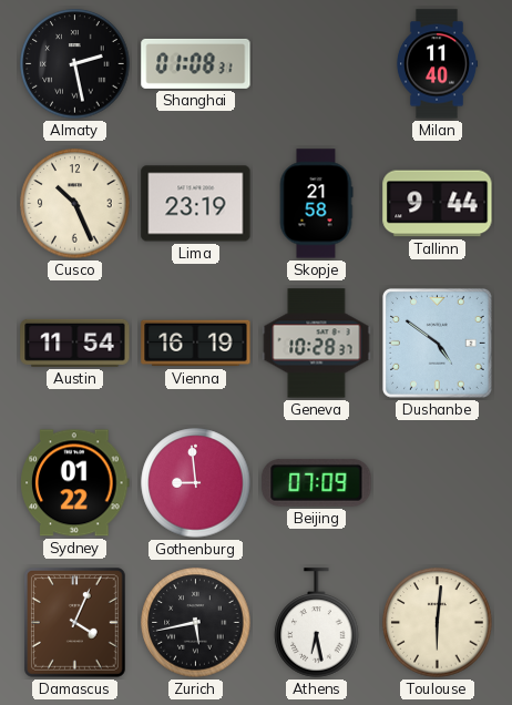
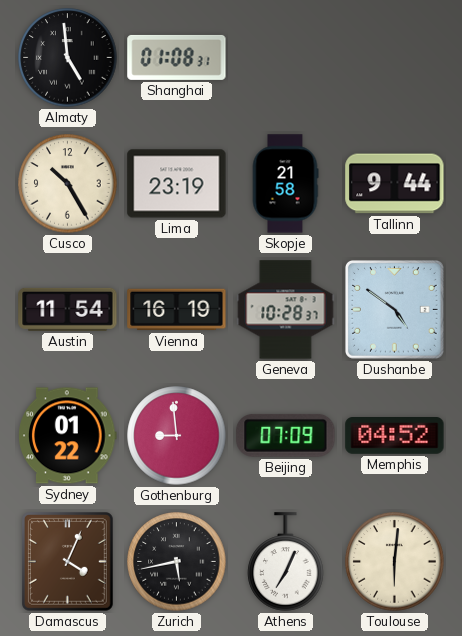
Almaty: 2:28 -> 4:59 (68, 58)
Milan: 11:40 -> none (437, 64)
Cusco: 10:26 -> 10:25 (68, 184)
Memphis: none -> 04:52 (395, 436)
Athens: 6:28 -> 7:04 (286, 562)
